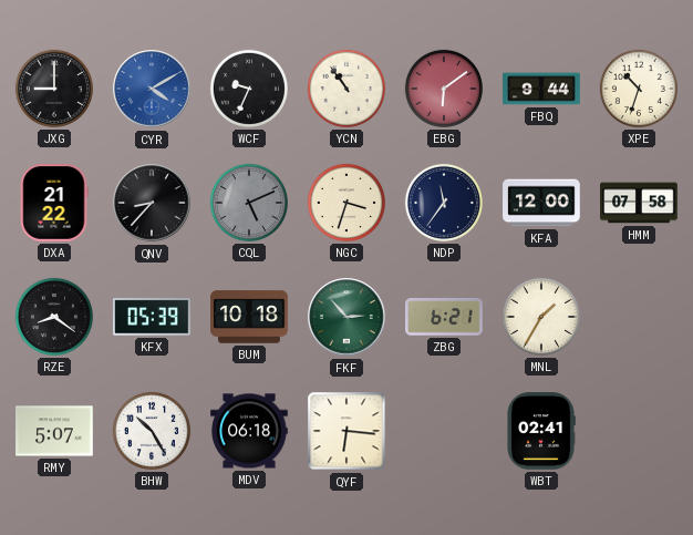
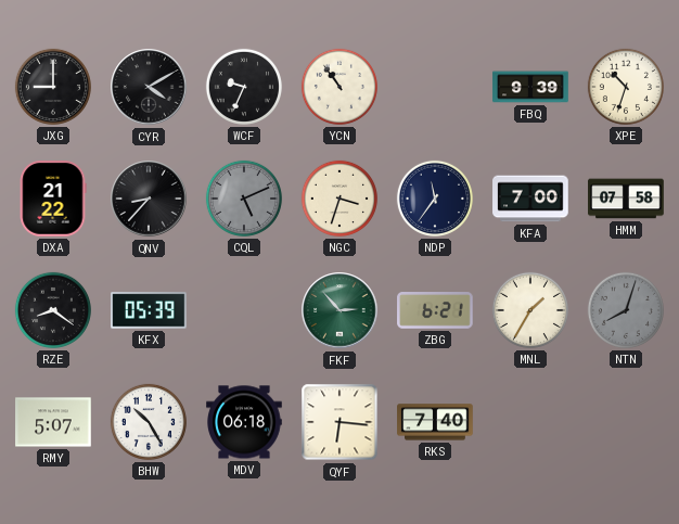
CYR dial: blue -> black (149, 87)
EBG: 6:09 -> none (444, 89)
FBQ: 9:44 -> 9:39 (530, 87)
KFA: 12:00 -> 7:00 (530, 199)
BUM: 10:18 -> none (249, 317)
NTN: none -> 8:03 (626, 310)
RKS: none -> 7:40 (435, 422)
WBT: 02:41 -> none (541, 431)
